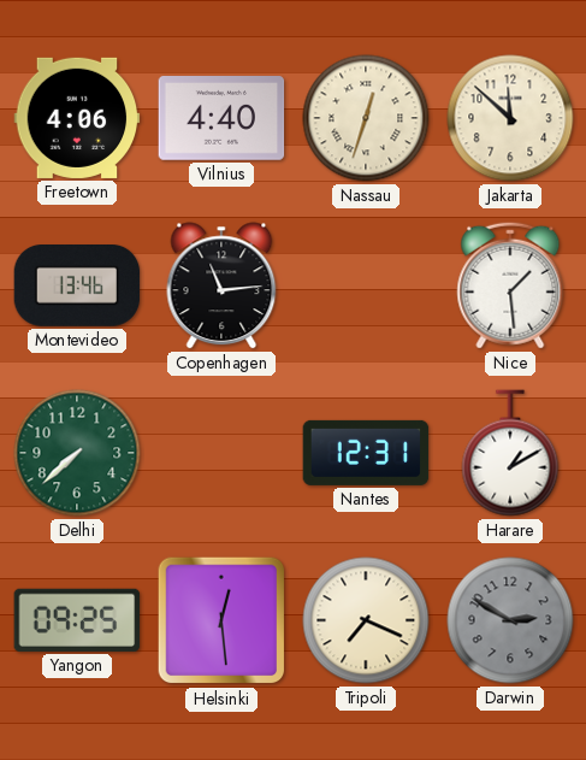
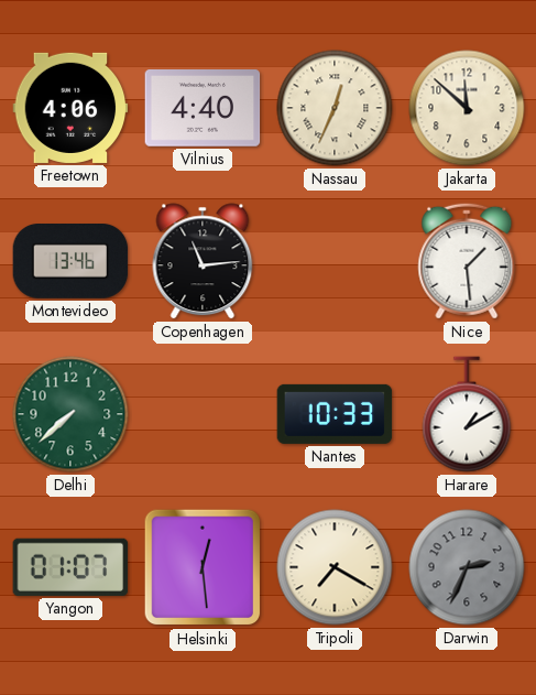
Nassau: 12:33 -> 12:34 (335, 108)
Nantes: 12:31 -> 10:33 (335, 414)
Yangon: 09:25 -> 01:07 (70, 567)
Tripoli: 7:19 -> 7:20 (335, 567)
Darwin: 2:50 -> 2:34 (467, 567)
